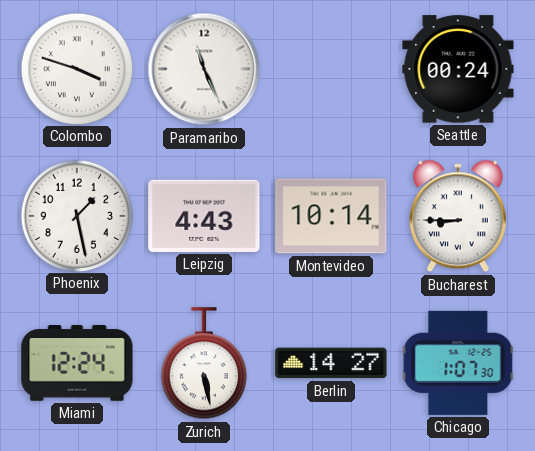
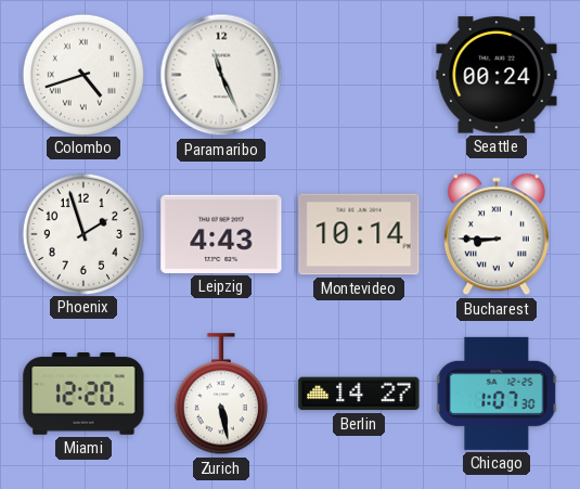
Colombo: 3:48 -> 4:42 (82, 74)
Phoenix: 1:28 -> 1:57 (82, 233)
Miami: 12:24 -> 12:20 (83, 395)
